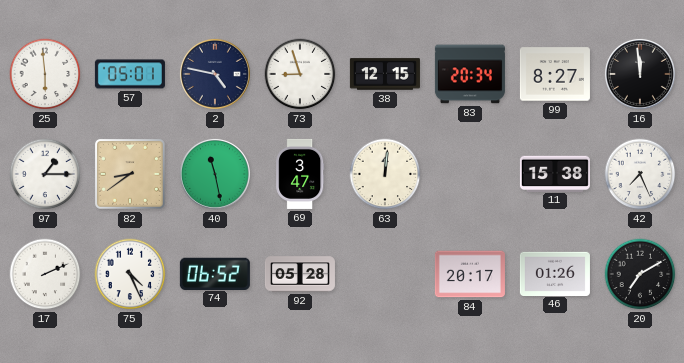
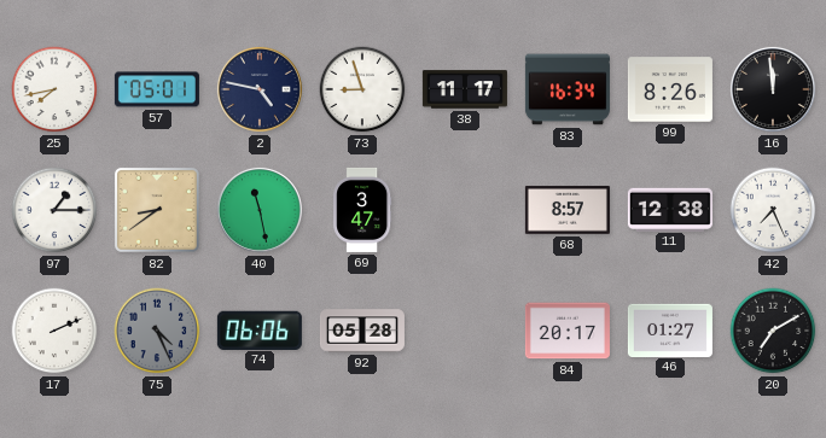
25: 5:59 -> 7:43 (54, 89)
38: 12:15 -> 11:17 (465, 89)
83: 20:34 -> 16:34 (568, 89)
99: 8:27 -> 8:26 (670, 89)
63: 12:01 -> none (385, 174)
68: none -> 8:57 (568, 210)
11: 15:38 -> 12:38 (670, 209)
75 dial: white -> grey (157, 331)
74: 06:52 -> 06:06 (260, 329)
46: 01:26 -> 01:27 (670, 329)
